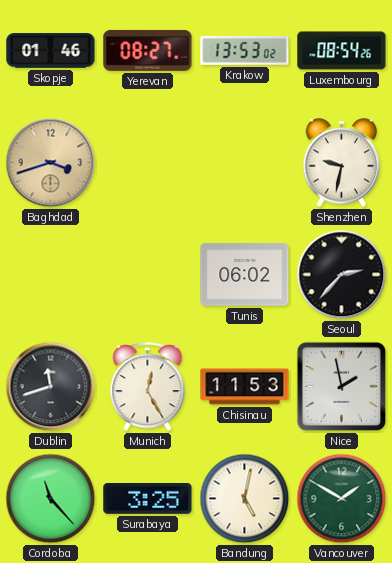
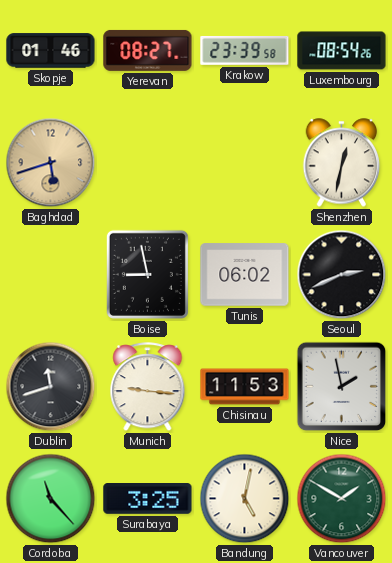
Krakow: 13:53 -> 23:39 (245, 50)
Baghdad: 3:42 -> 5:42 (51, 163)
Shenzhen: 9:32 -> 12:32 (342, 163)
Boise: none -> 8:58 (147, 274)
Seoul: 2:37 -> 2:41 (342, 275)
Munich: 12:25 -> 9:16 (148, 387)
